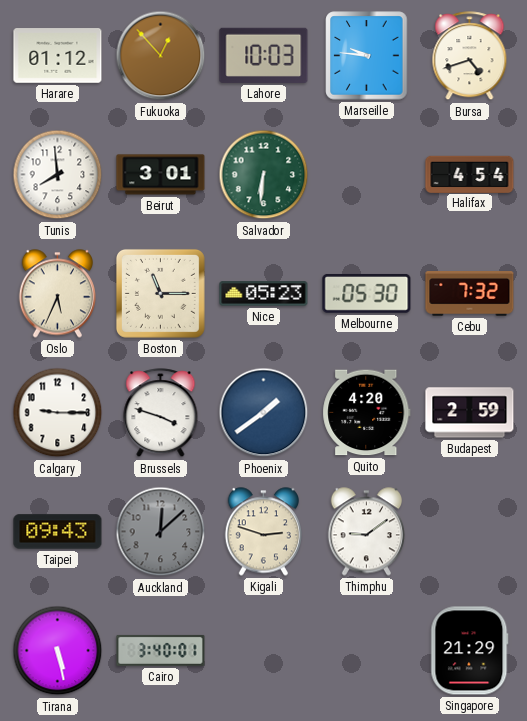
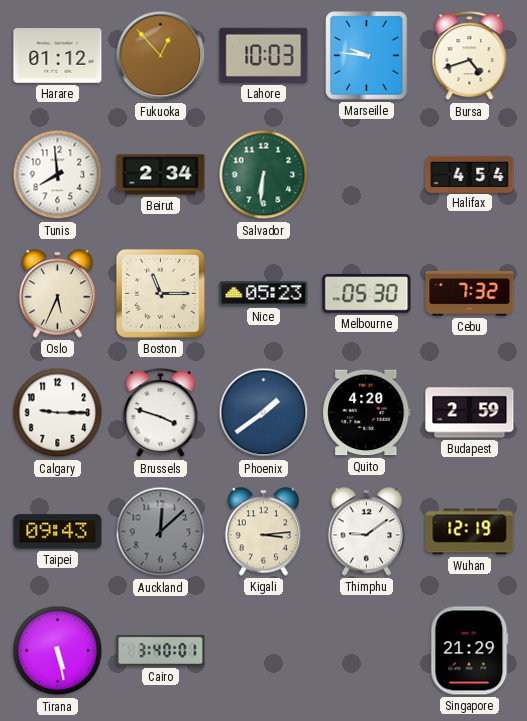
Beirut: 3:01 -> 2:34 (161, 175)
Kigali: 2:48 -> 3:14 (263, 532)
Wuhan: none -> 12:19 (470, 532)
